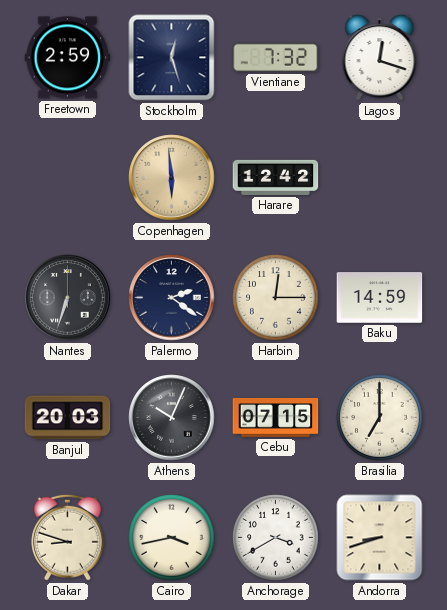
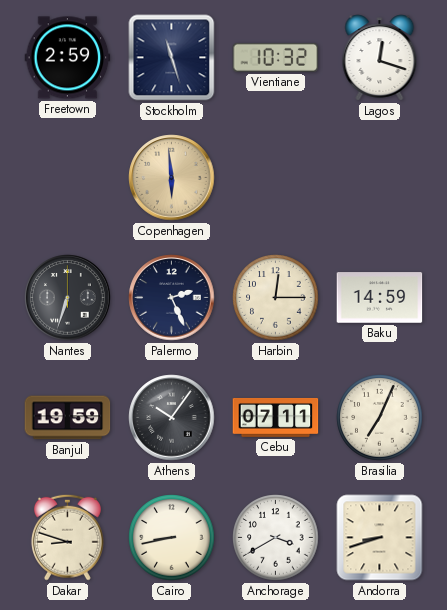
Stockholm: 12:27 -> 11:27 (172, 58)
Vientiane: 7:32 -> 10:32 (276, 57)
Harare: 12:42 -> none (276, 177)
Palermo: 2:21 -> 2:26 (172, 298)
Banjul: 20:03 -> 19:59 (68, 418)
Athens: 10:04 -> 10:06 (172, 418)
Cebu: 07:15 -> 07:11 (276, 417)
Brasilia: 7:00 -> 7:04 (380, 418)
Cairo: 3:43 -> 8:43 (172, 538)
